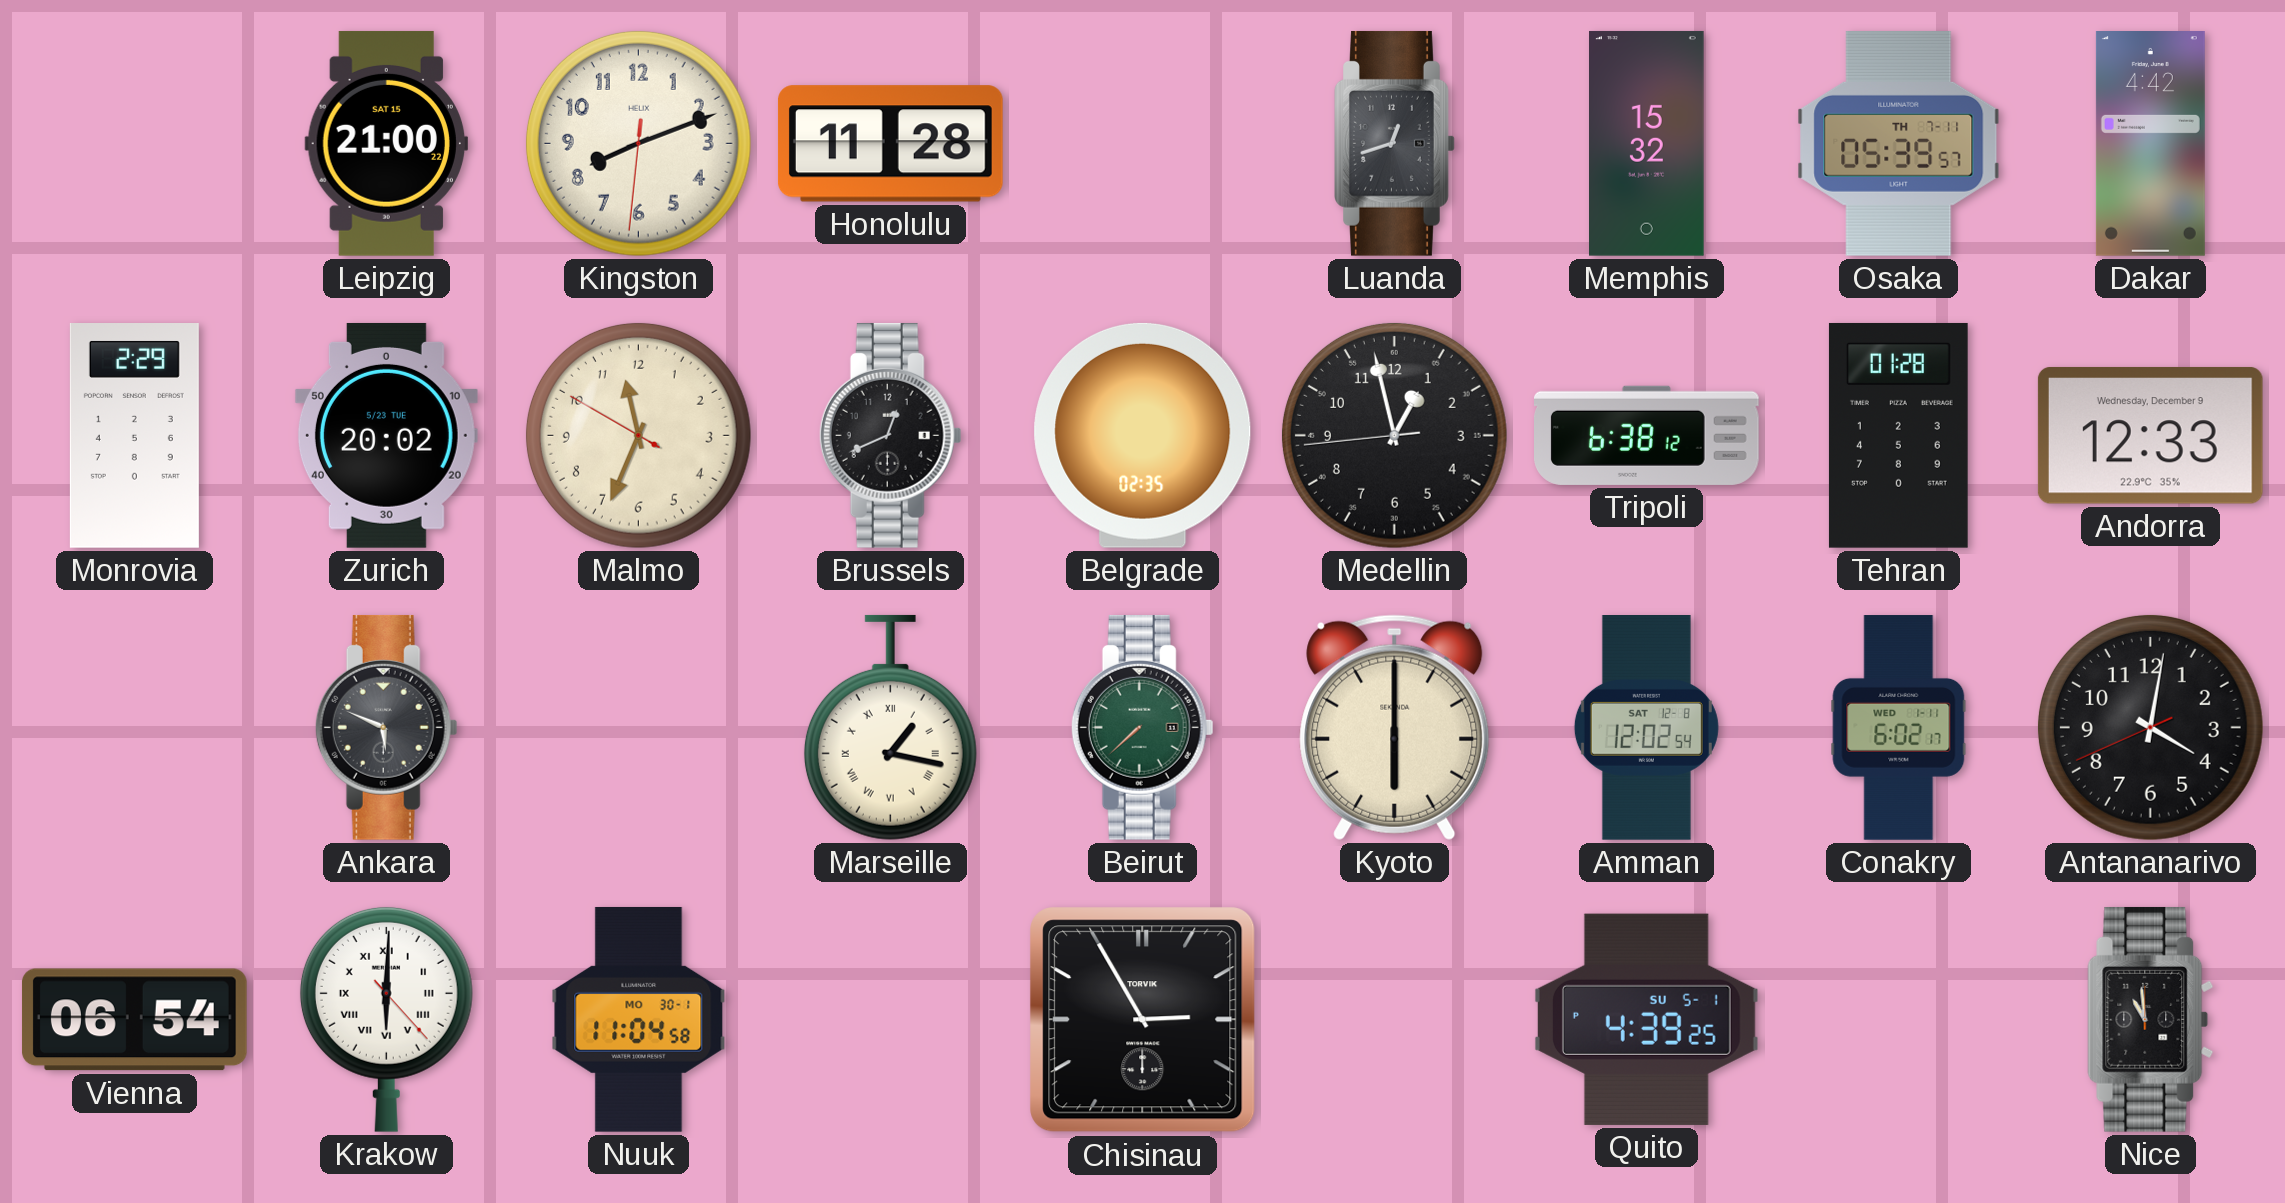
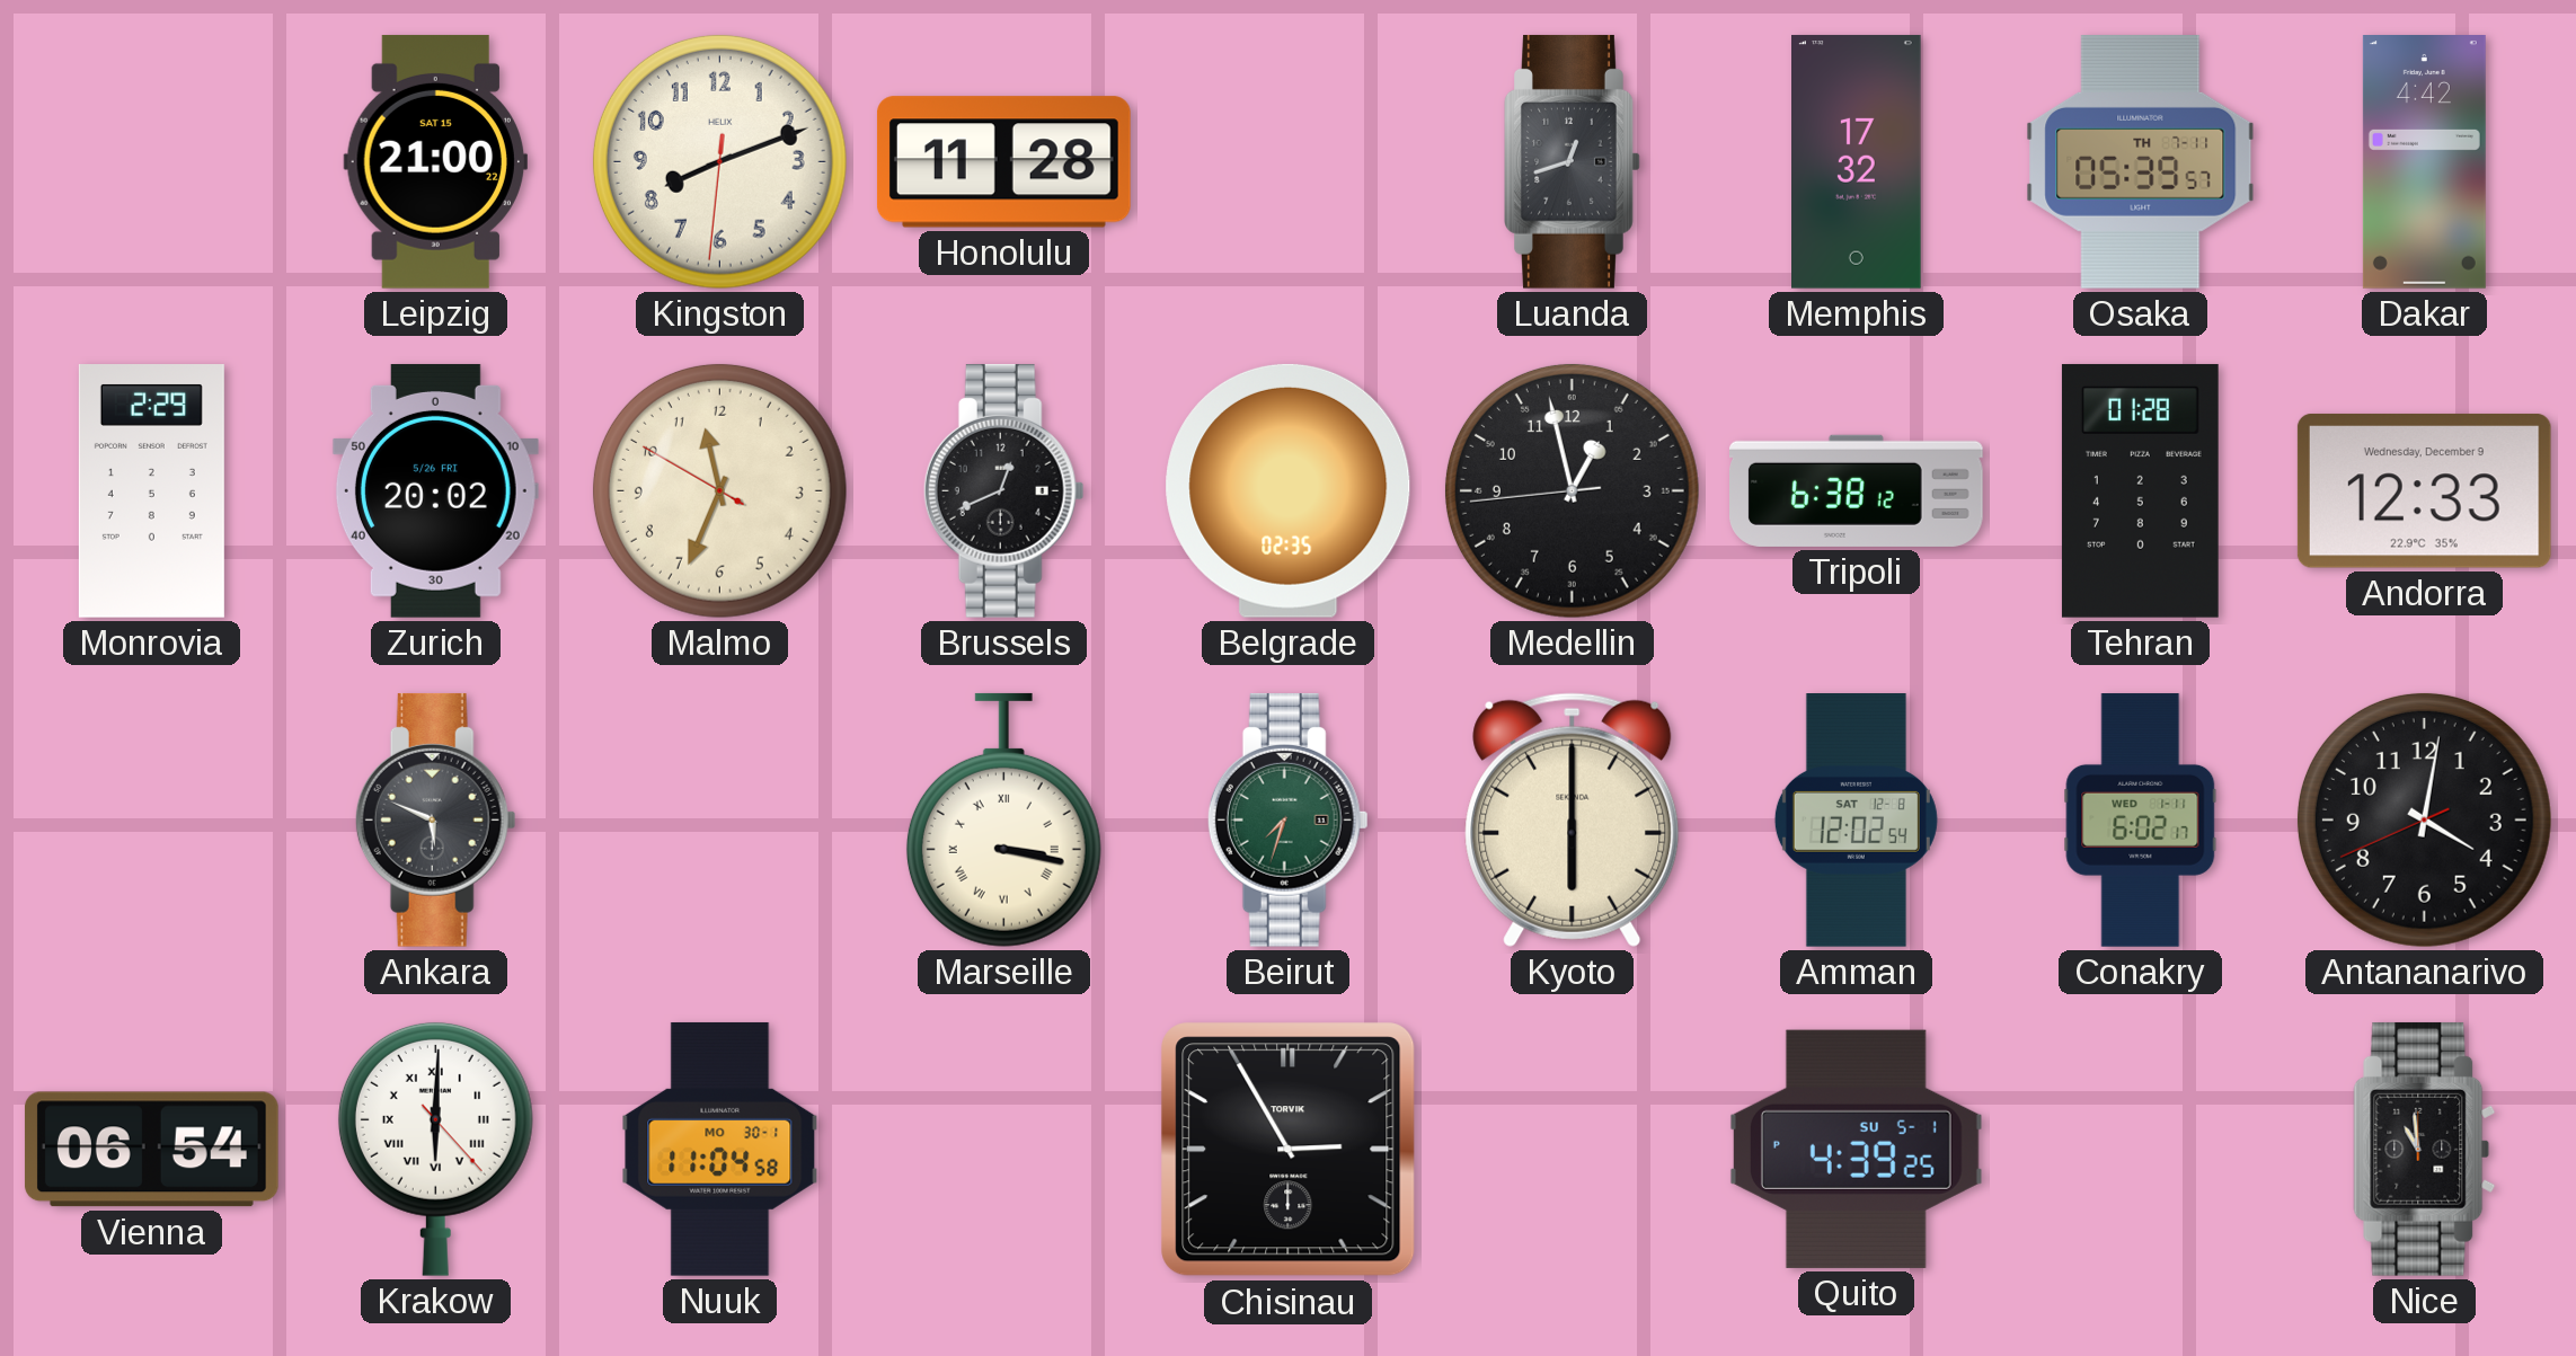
Memphis: 15:32 -> 17:32 (1857, 161)
Zurich date: 5/23 TUE -> 5/26 FRI (435, 490)
Marseille: 1:17 -> 3:17 (1003, 819)
Beirut: 7:38 -> 7:33 (1287, 819)
